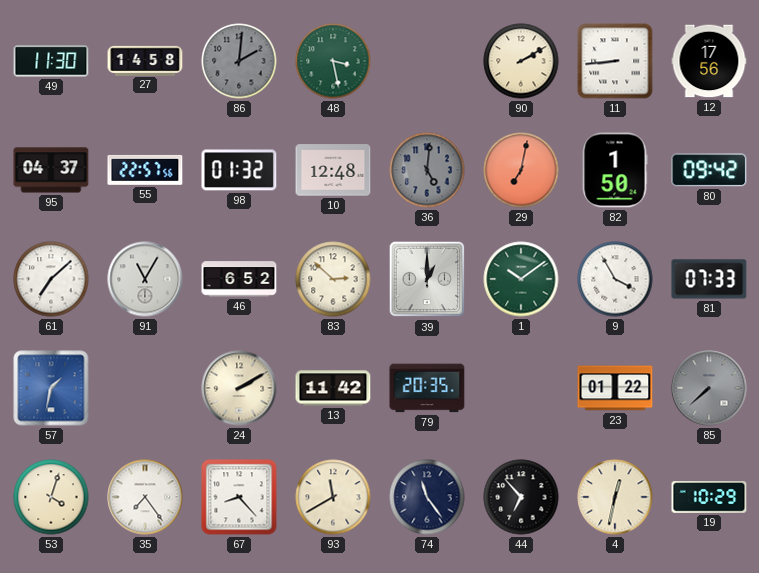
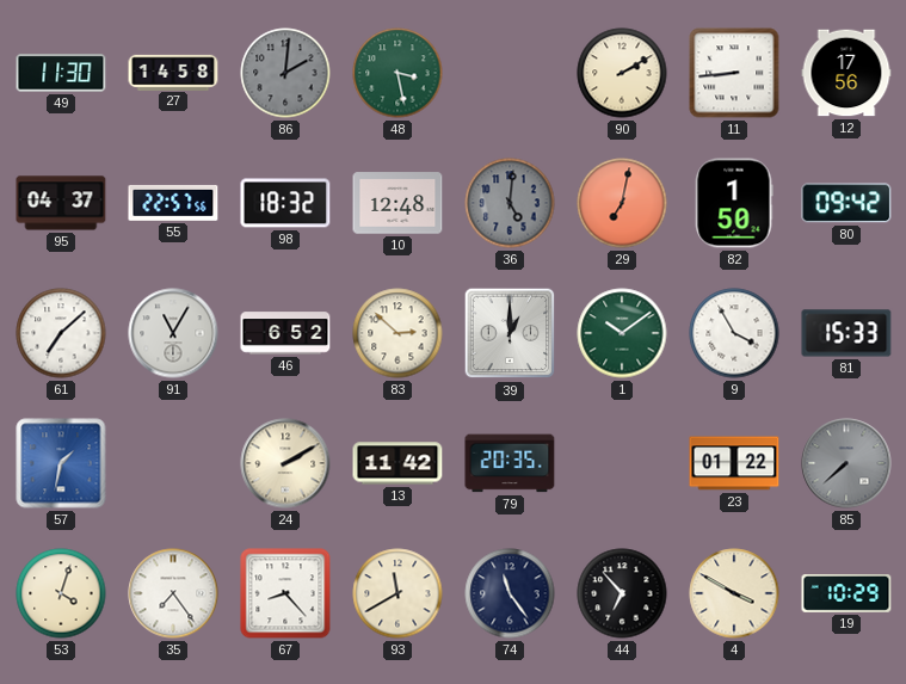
98: 01:32 -> 18:32 (285, 203)
81: 07:33 -> 15:33 (846, 333)
4: 12:32 -> 3:50 (734, 593)
